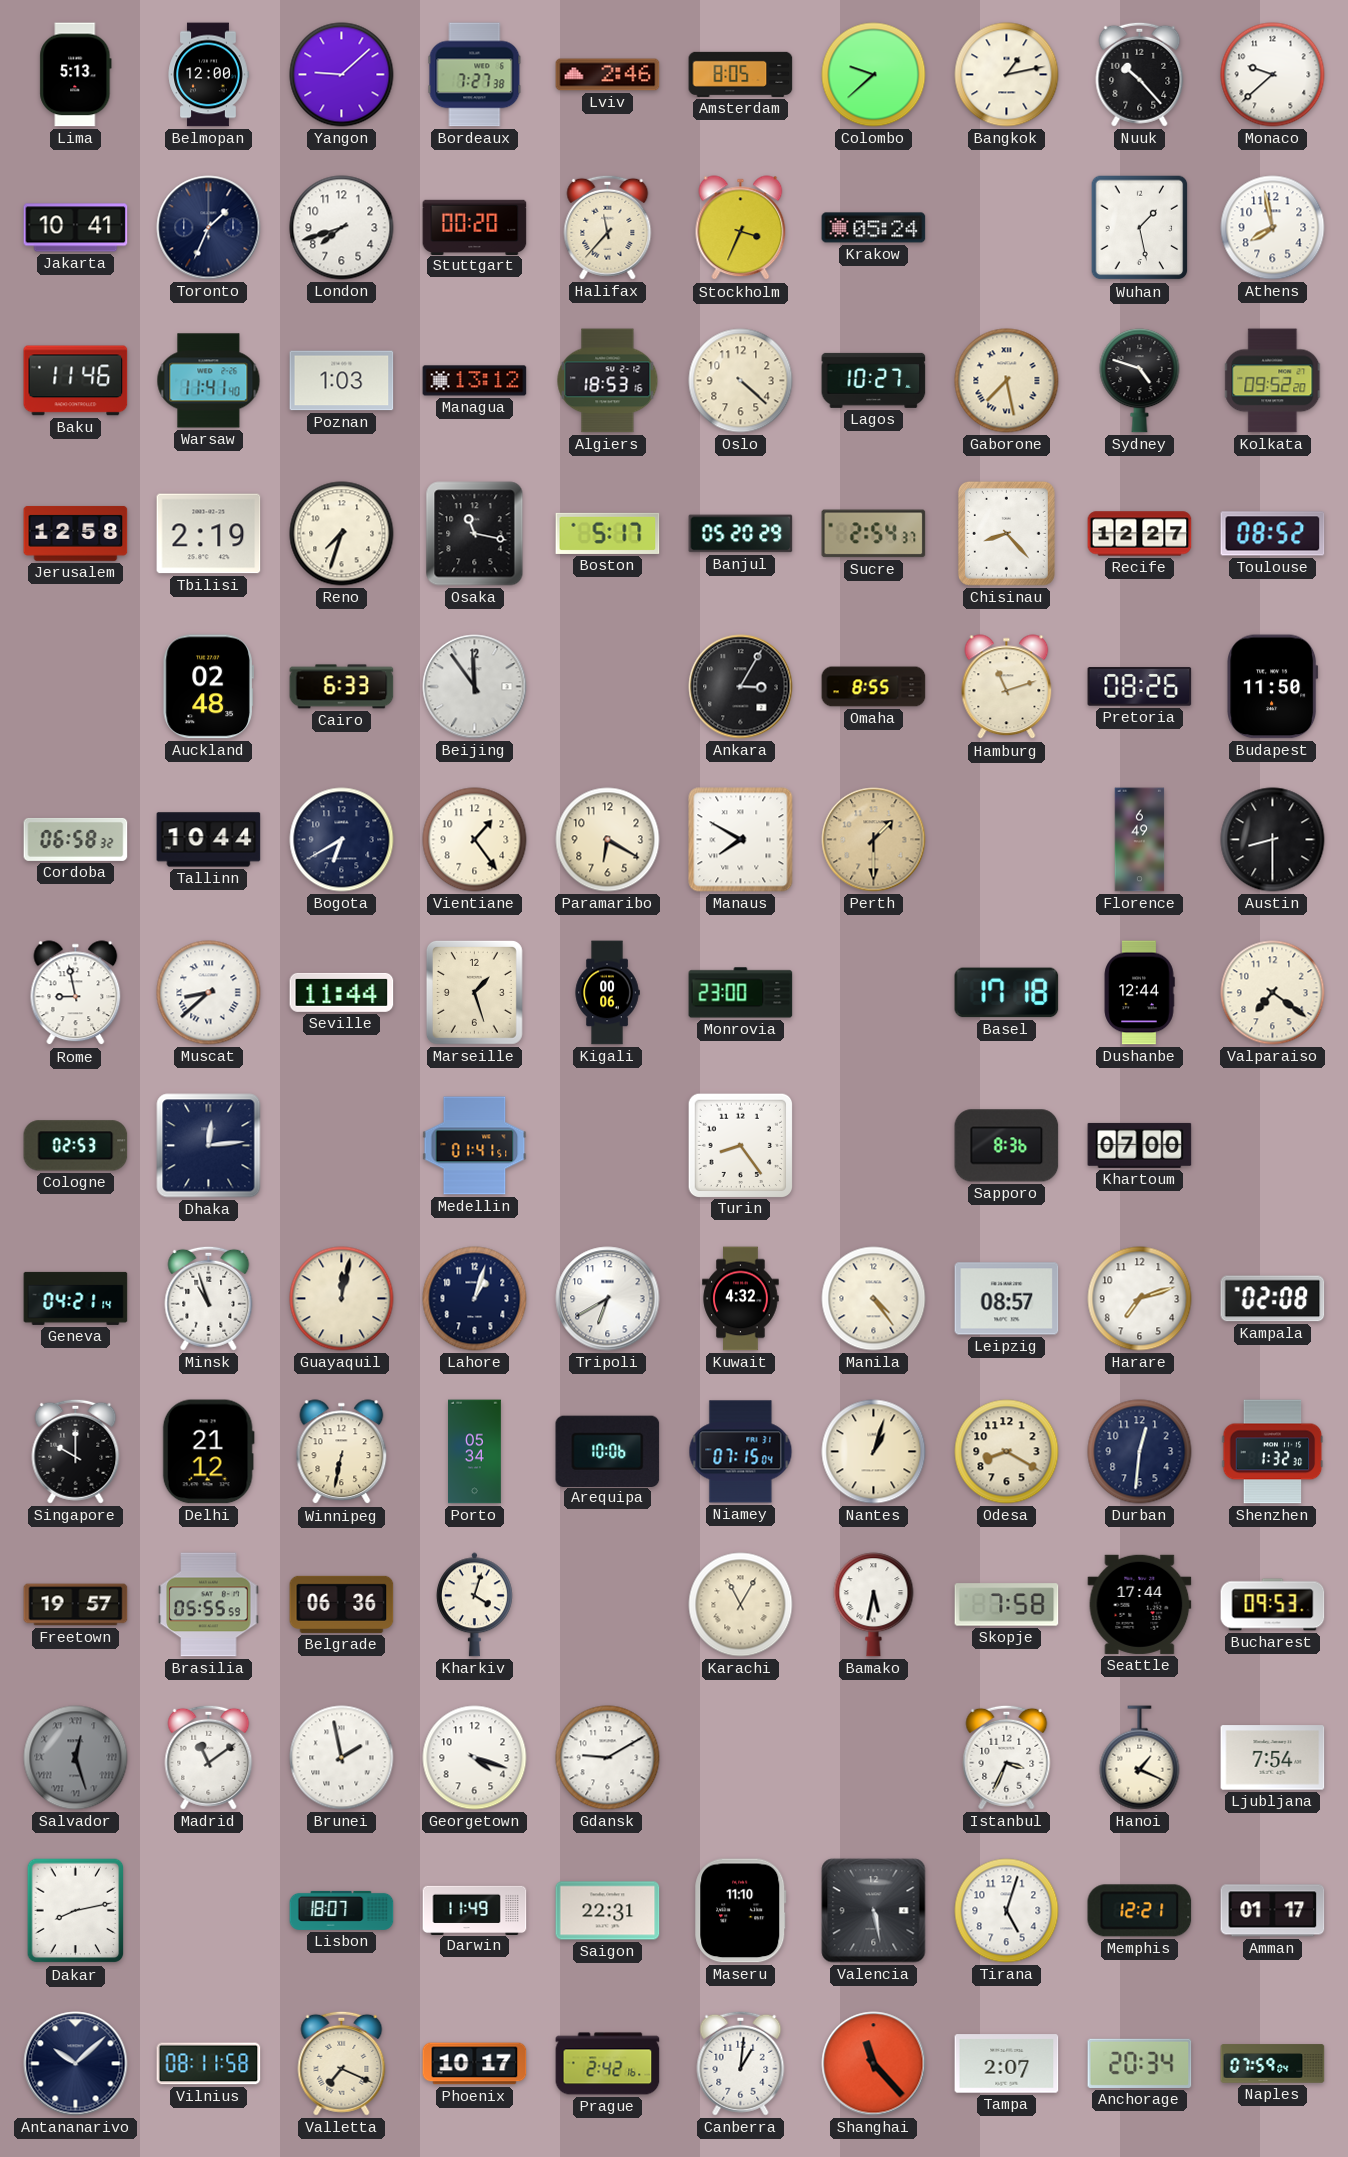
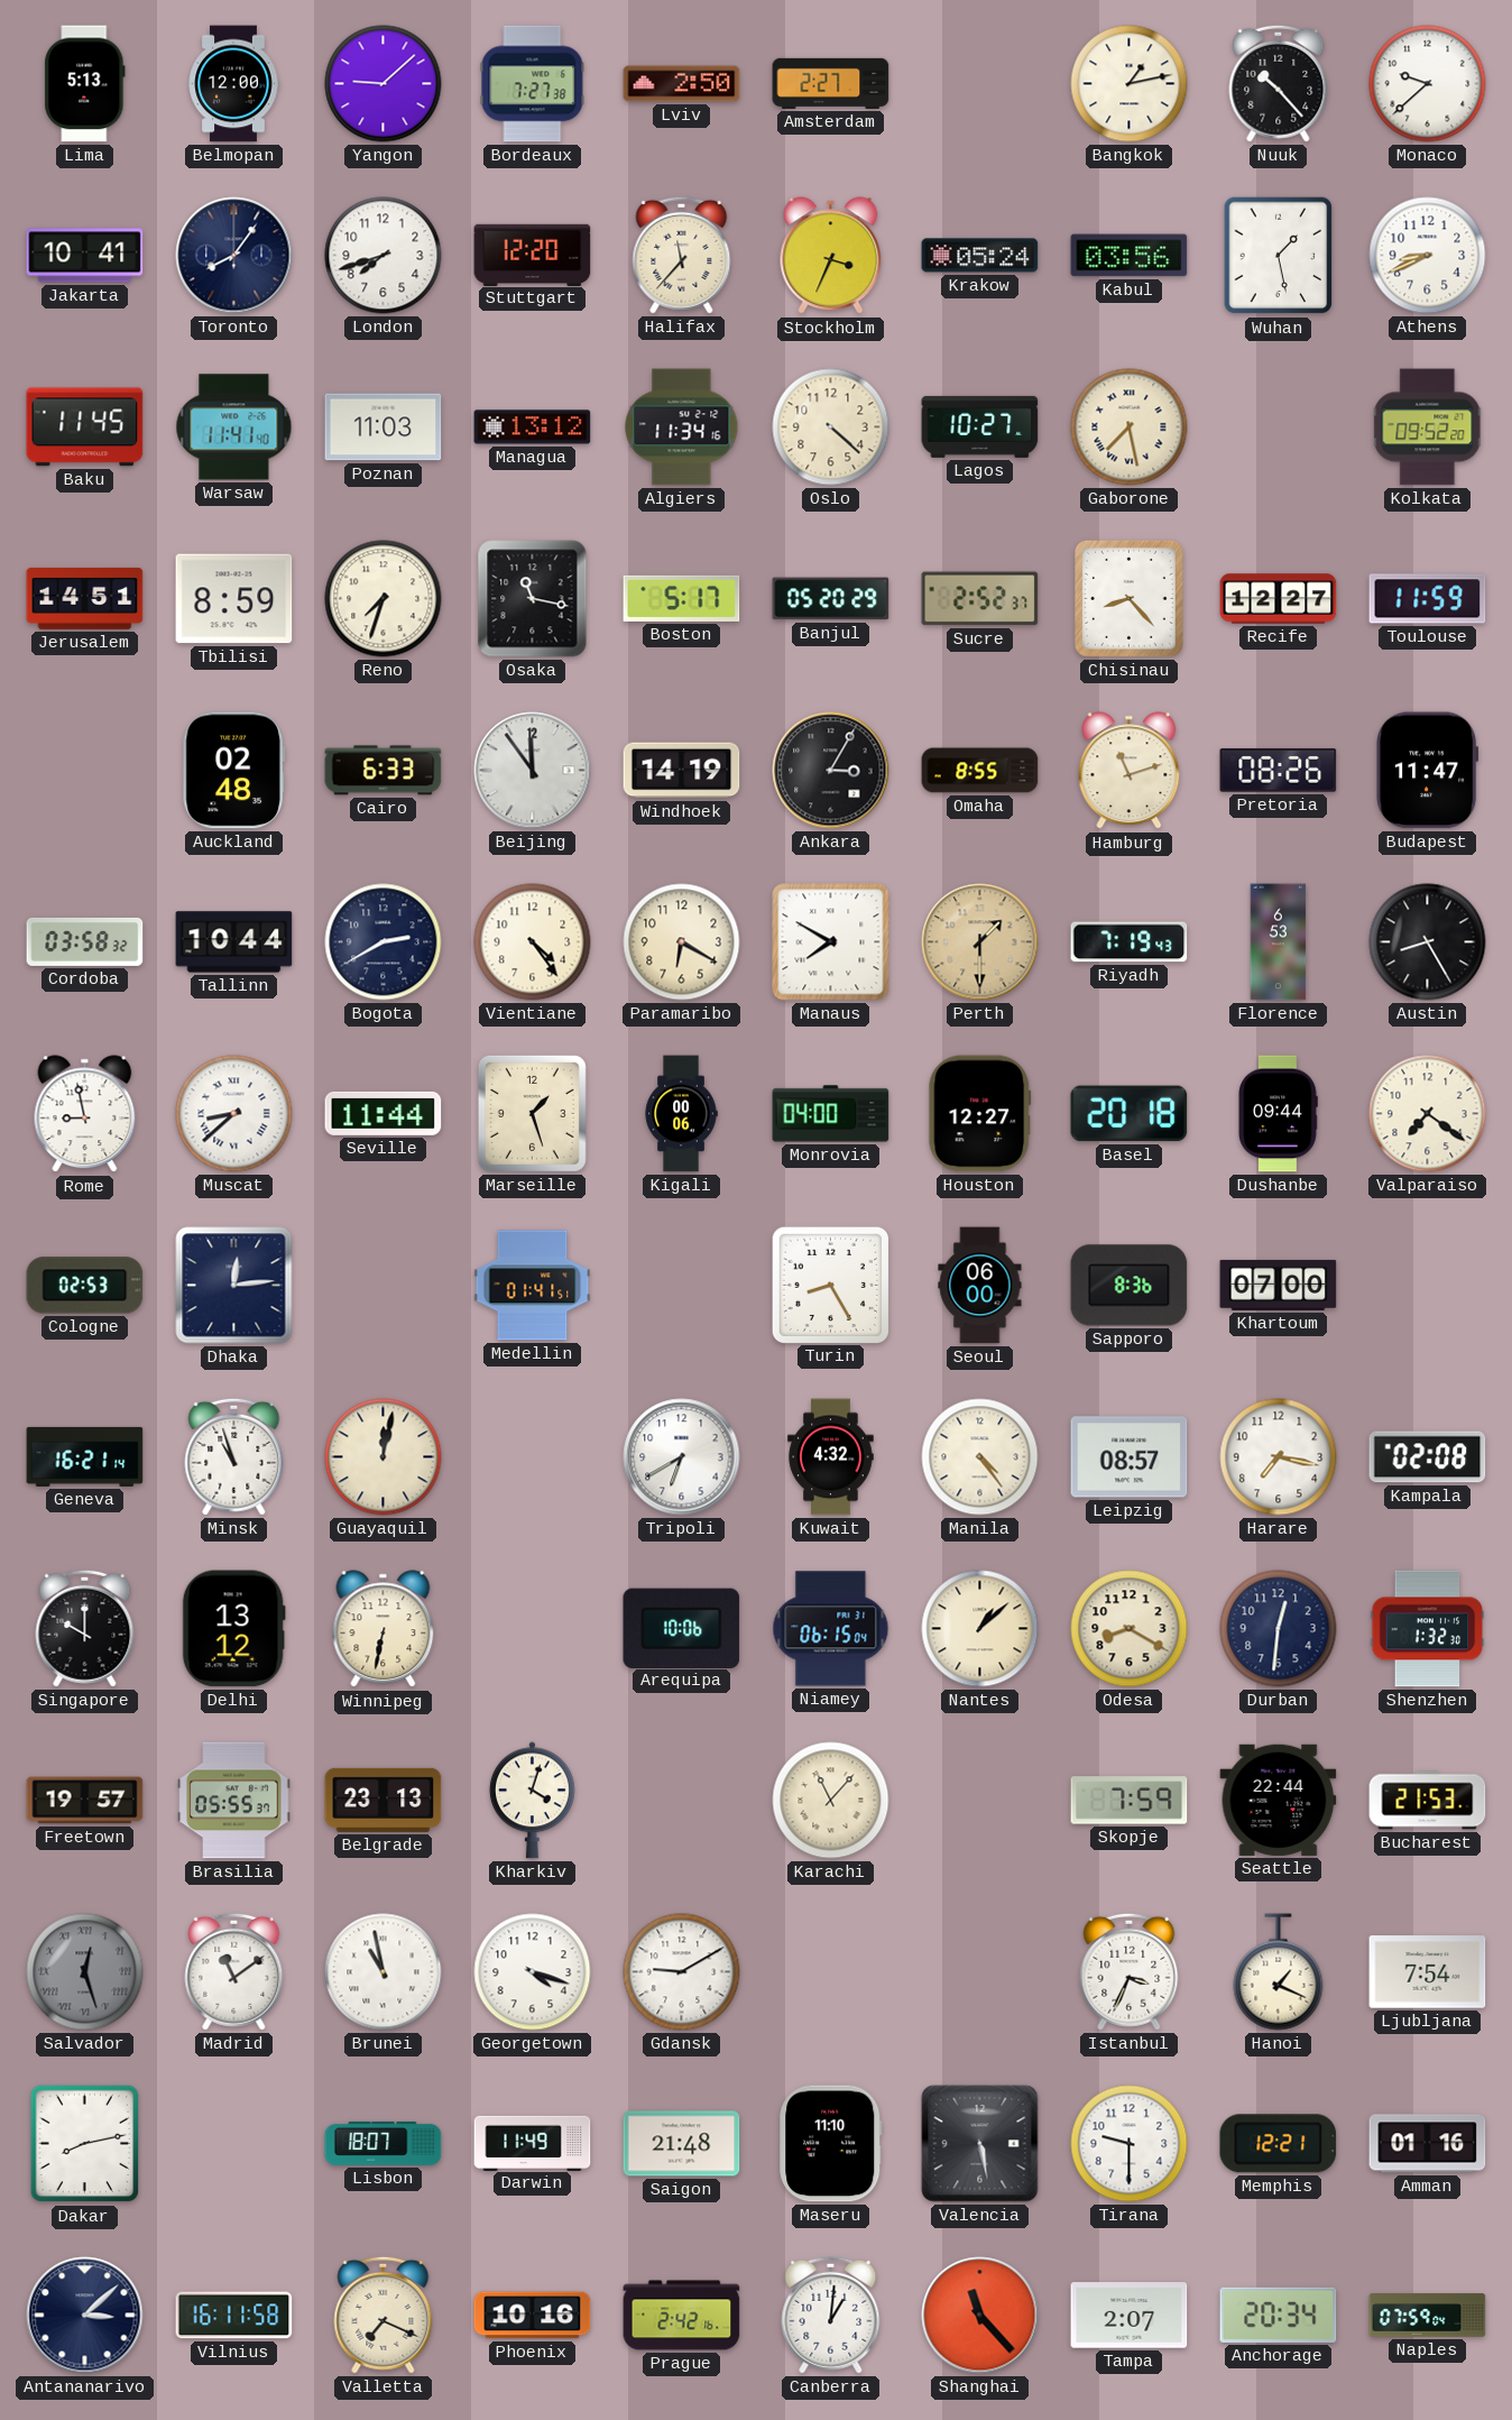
Lviv: 2:46 -> 2:50 (682, 84)
Amsterdam: 8:05 -> 2:27 (831, 83)
Colombo: 9:38 -> none (874, 75)
Toronto: 1:34 -> 8:06 (234, 256)
Stuttgart: 00:20 -> 12:20 (533, 255)
Kabul: none -> 03:56 (1130, 256)
Athens: 7:58 -> 8:41 (1428, 256)
Baku: 11:46 -> 11:45 (85, 427)
Poznan: 1:03 -> 11:03 (384, 427)
Algiers: 18:53 -> 11:34 (682, 427)
Sydney: 4:48 -> none (1140, 381)
Jerusalem: 12:58 -> 14:51 (85, 598)
Tbilisi: 2:19 -> 8:59 (234, 599)
Sucre: 2:54 -> 2:52 (980, 599)
Toulouse: 08:52 -> 11:59 (1428, 599)
Windhoek: none -> 14:19 (682, 771)
Budapest: 11:50 -> 11:47 (1428, 771)
Cordoba: 06:58 -> 03:58 (85, 941)
Bogota: 6:40 -> 2:40 (384, 942)
Vientiane: 1:24 -> 4:24 (533, 942)
Riyadh: none -> 7:19 (1130, 942)
Florence: 6:49 -> 6:53 (1279, 942)
Austin: 8:30 -> 8:25 (1428, 942)
Monrovia: 23:00 -> 04:00 (831, 1114)
Houston: none -> 12:27 (980, 1114)
Basel: 17:18 -> 20:18 (1130, 1114)
Dushanbe: 12:44 -> 09:44 (1278, 1114)
Turin: 8:24 -> 8:25 (830, 1285)
Seoul: none -> 06:00 (980, 1286)
Geneva: 04:21 -> 16:21 (85, 1456)
Lahore: 1:03 -> none (475, 1299)
Harare: 7:12 -> 7:17 (1279, 1457)
Delhi: 21:12 -> 13:12 (233, 1629)
Porto: 05:34 -> none (475, 1452)
Niamey: 07:15 -> 06:15 (831, 1629)
Nantes: 1:03 -> 1:08 (980, 1629)
Brasilia: 05:55:59 -> 05:55:37 (234, 1801)
Belgrade: 06:36 -> 23:13 (384, 1800)
Karachi: 11:05 -> 11:07 (831, 1801)
Bamako: 5:32 -> none (874, 1605)
Skopje: 7:58 -> 7:59 (1130, 1801)
Seattle: 17:44 -> 22:44 (1279, 1800)
Bucharest: 09:53 -> 21:53 (1428, 1801)
Brunei: 1:58 -> 10:58 (384, 1972)
Saigon: 22:31 -> 21:48 (682, 2144)
Tirana: 5:03 -> 9:30 (1130, 2144)
Amman: 01:17 -> 01:16 (1428, 2144)
Antananarivo: 10:08 -> 3:08 (85, 2316)
Vilnius: 08:11 -> 16:11 (234, 2316)
Phoenix: 10:17 -> 10:16 (533, 2316)
